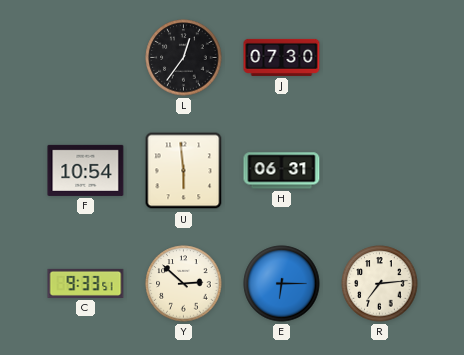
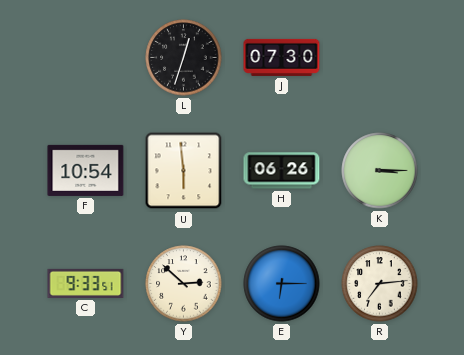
L: 12:36 -> 12:33 (184, 58)
H: 06:31 -> 06:26 (282, 171)
K: none -> 3:15 (380, 171)
